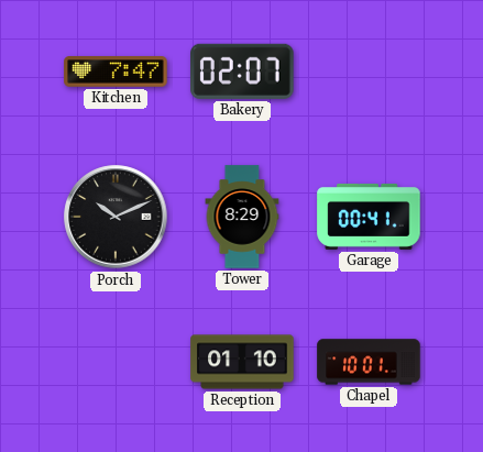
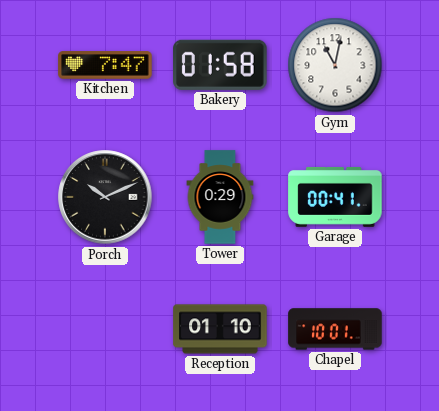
Bakery: 02:07 -> 01:58 (220, 65)
Gym: none -> 11:02 (335, 65)
Tower: 8:29 -> 0:29 (220, 197)
